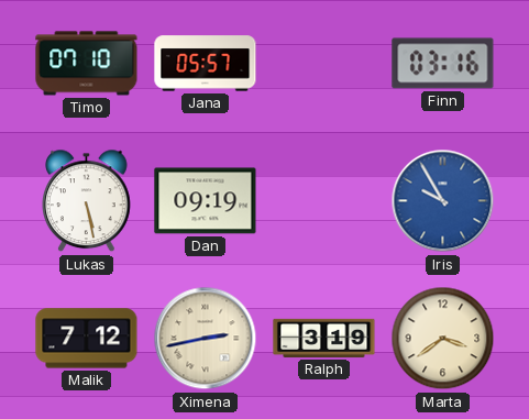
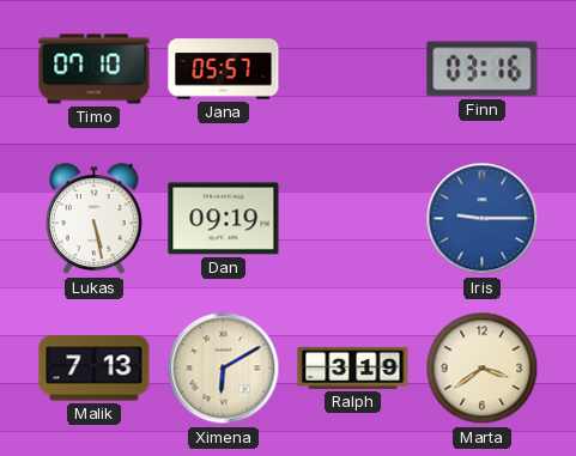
Iris: 9:55 -> 9:15 (483, 219)
Malik: 7:12 -> 7:13 (95, 369)
Ximena: 2:43 -> 6:10 (224, 369)
